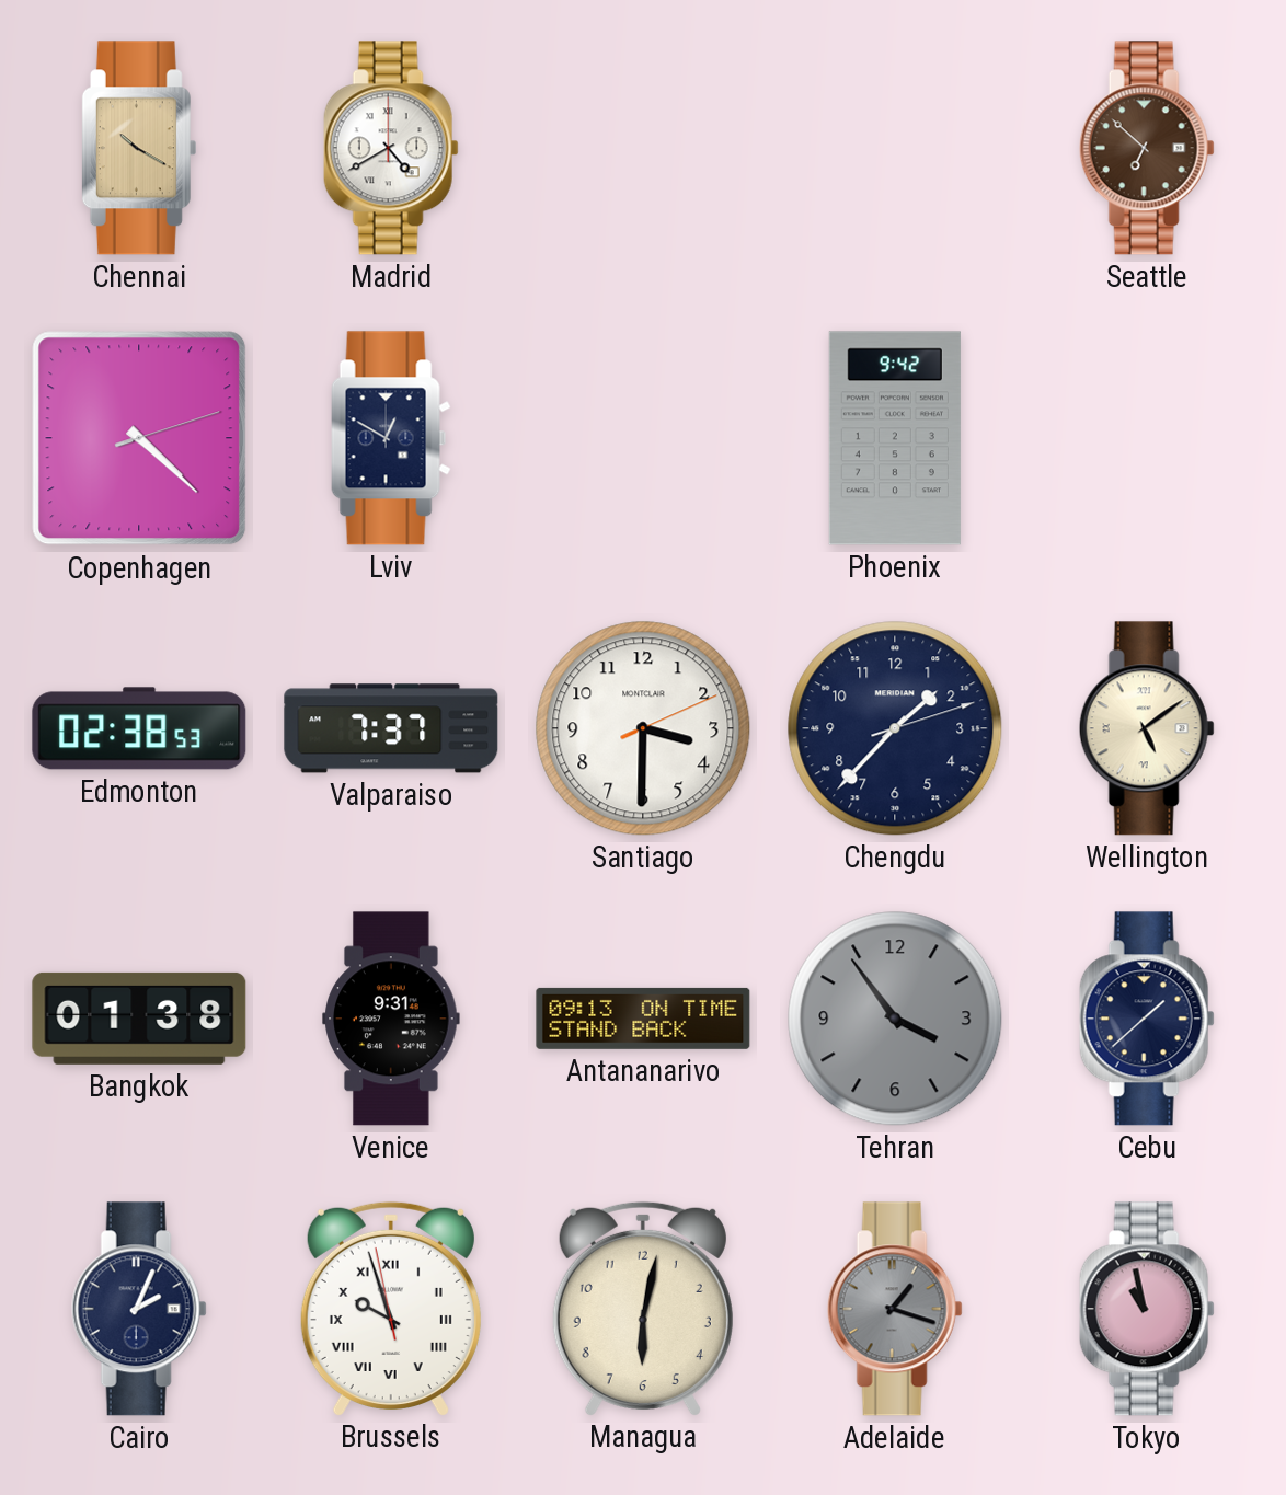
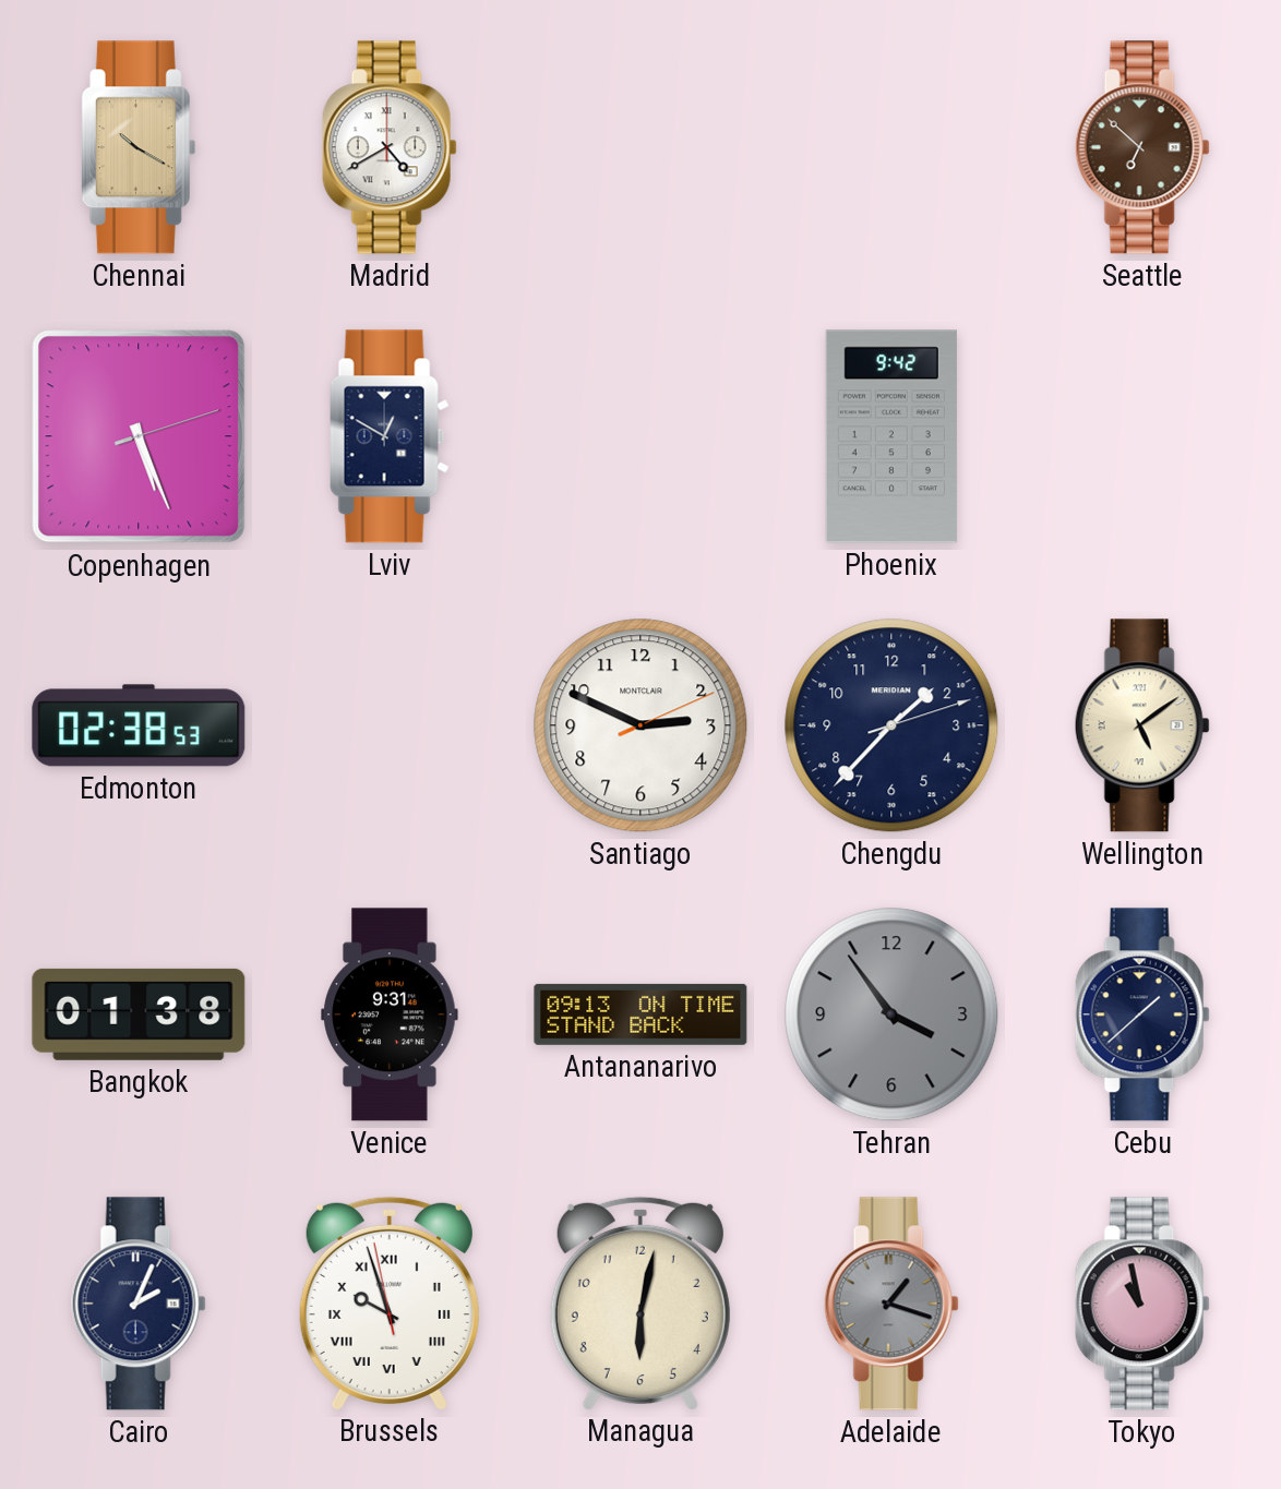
Copenhagen: 4:22 -> 5:26 (139, 436)
Valparaiso: 7:37 -> none (391, 728)
Santiago: 3:30 -> 2:49 (640, 725)
